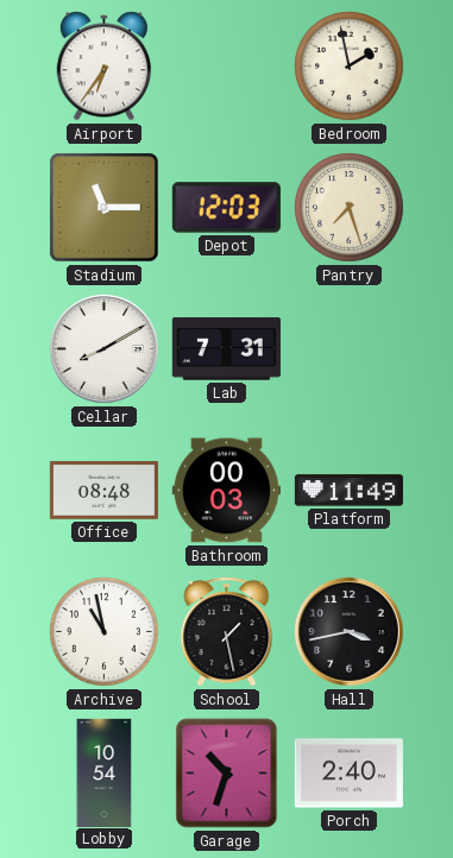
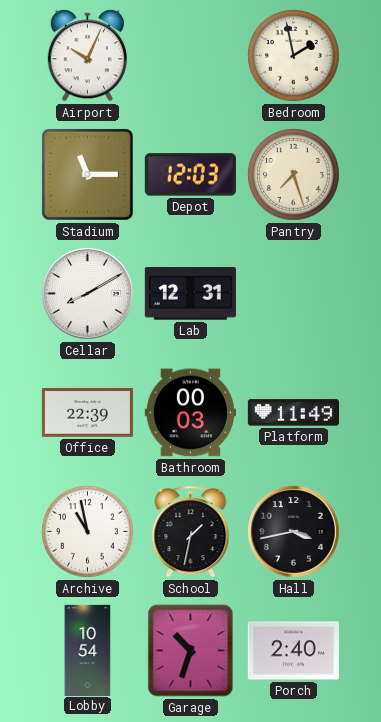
Airport: 6:36 -> 10:04 (87, 56)
Lab: 7:31 -> 12:31 (190, 294)
Office: 08:48 -> 22:39 (87, 412)
School: 1:28 -> 1:32 (191, 532)
